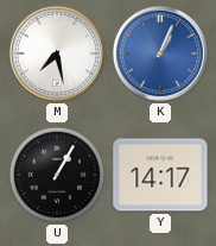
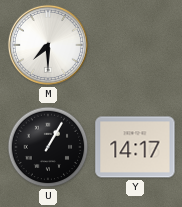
M: 7:28 -> 7:30 (48, 45)
K: 1:04 -> none (160, 53)
